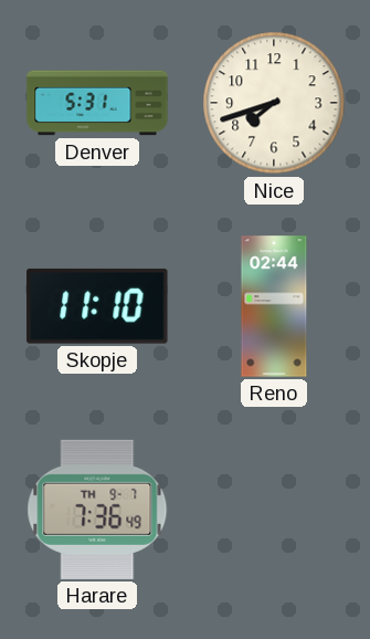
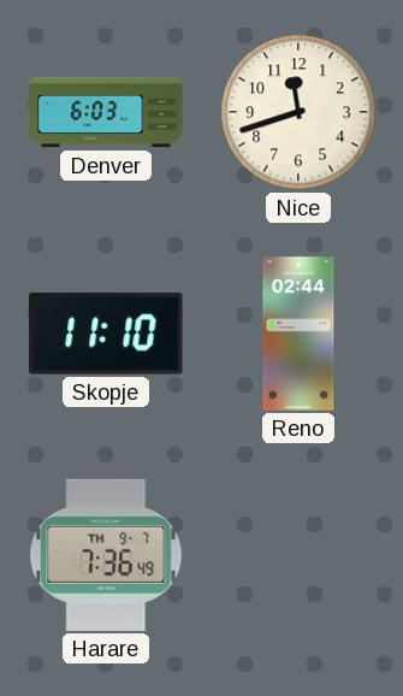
Denver: 5:31 -> 6:03 (106, 112)
Nice: 7:42 -> 11:42 (298, 112)
